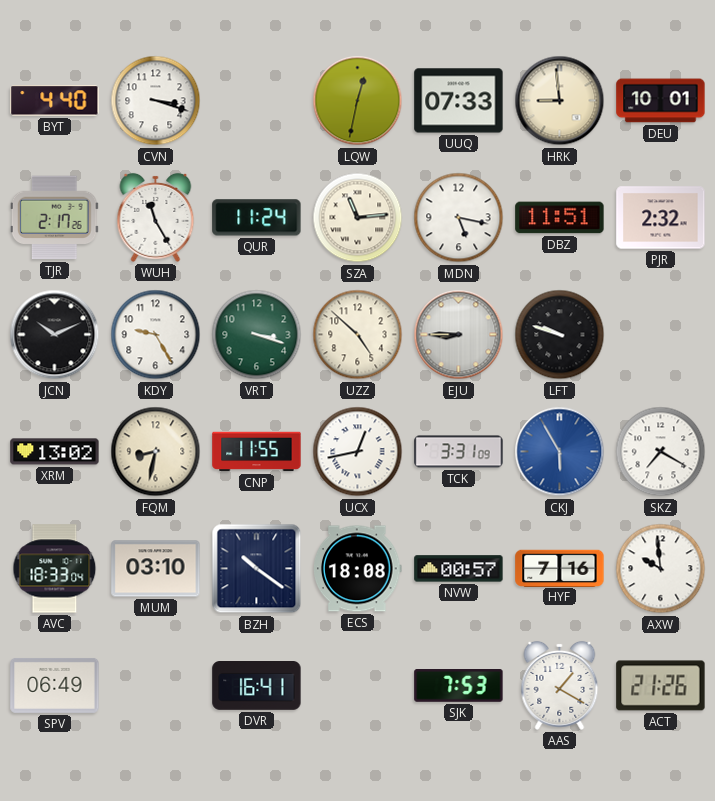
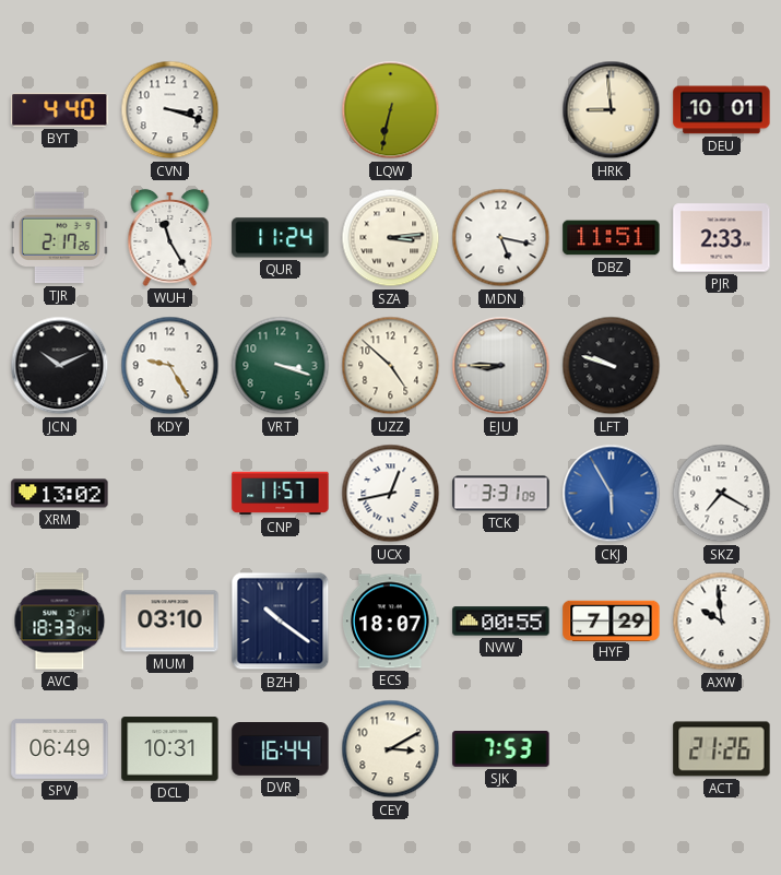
LQW: 12:32 -> 6:32 (391, 110)
UUQ: 07:33 -> none (459, 101)
SZA: 11:14 -> 3:14 (391, 238)
PJR: 2:32 -> 2:33 (722, 238)
FQM: 8:32 -> none (156, 452)
CNP: 11:55 -> 11:57 (281, 494)
ECS: 18:08 -> 18:07 (391, 622)
NVW: 00:57 -> 00:55 (501, 622)
HYF: 7:16 -> 7:29 (612, 620)
DCL: none -> 10:31 (170, 749)
DVR: 16:41 -> 16:44 (281, 749)
CEY: none -> 3:10 (391, 749)
AAS: 1:20 -> none (560, 685)
